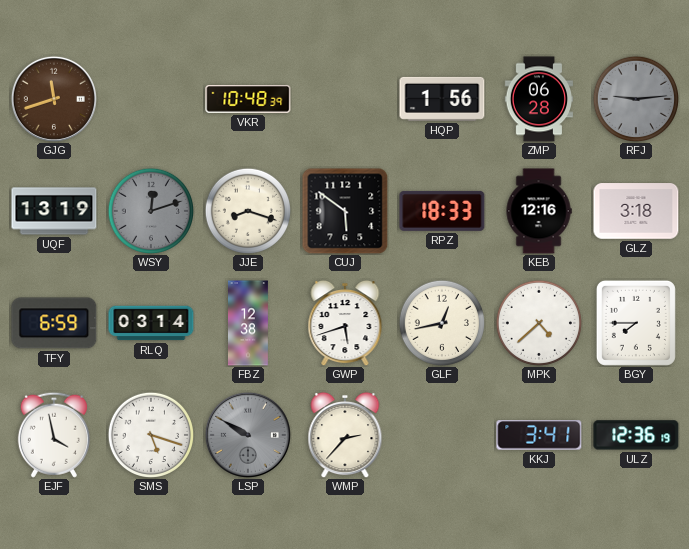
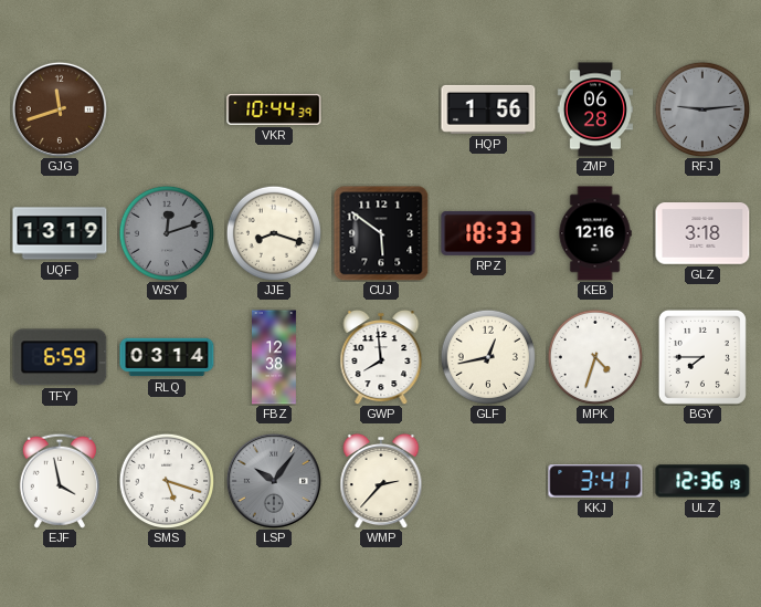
VKR: 10:48 -> 10:44 (274, 111)
GWP: 5:42 -> 7:59 (381, 357)
MPK: 4:38 -> 4:33 (594, 356)
LSP: 9:50 -> 10:06 (274, 481)
